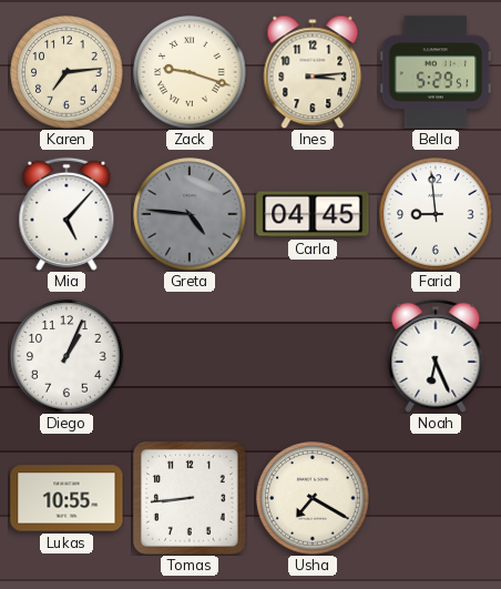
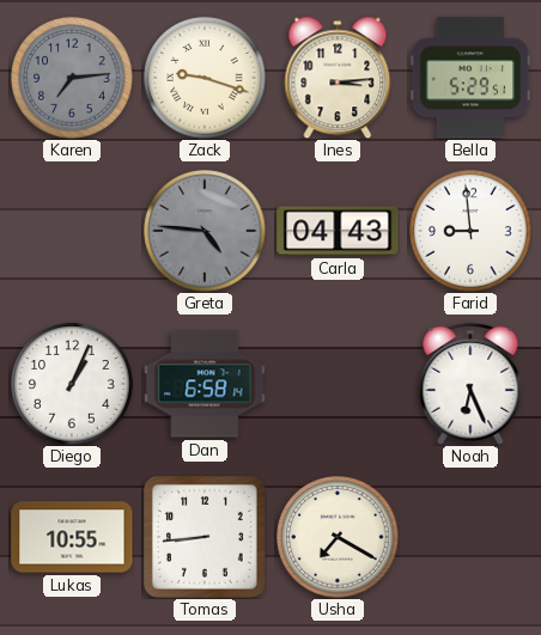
Karen dial: cream -> grey (72, 78)
Mia: 5:07 -> none (67, 214)
Carla: 04:45 -> 04:43 (338, 231)
Dan: none -> 6:58 (205, 384)
